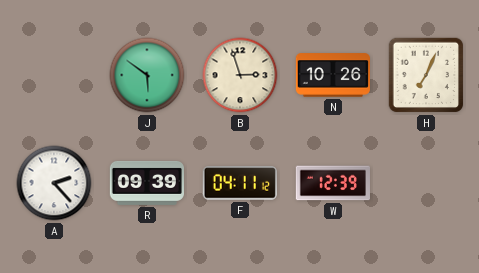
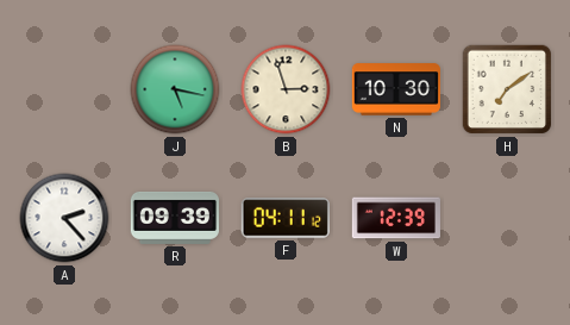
J: 5:51 -> 5:17 (175, 89)
N: 10:26 -> 10:30 (396, 89)
H: 7:04 -> 7:09 (507, 89)
